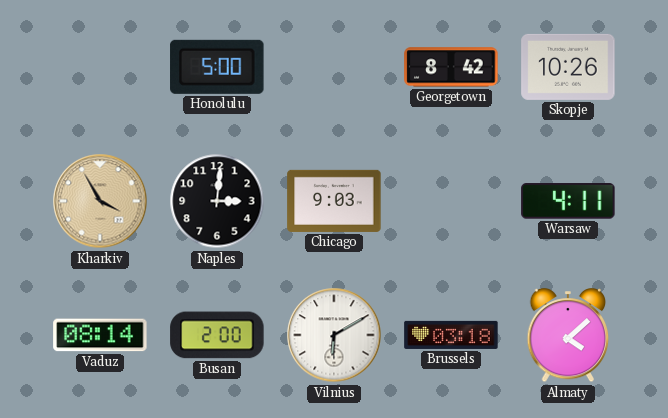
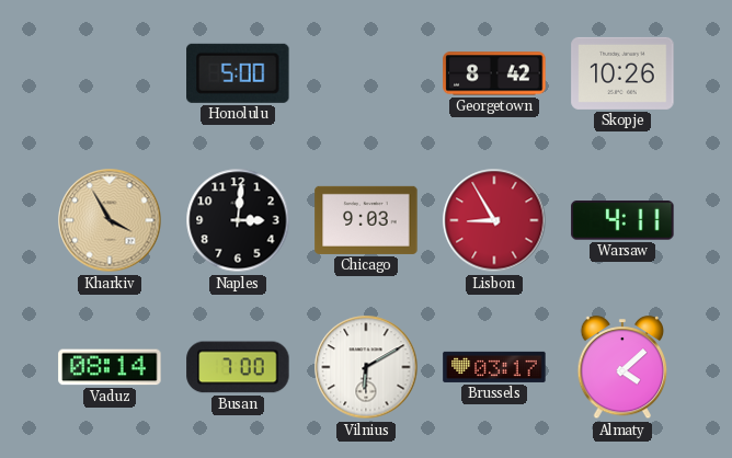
Lisbon: none -> 8:55 (494, 220)
Busan: 2:00 -> 7:00 (238, 367)
Brussels: 03:18 -> 03:17 (494, 367)
